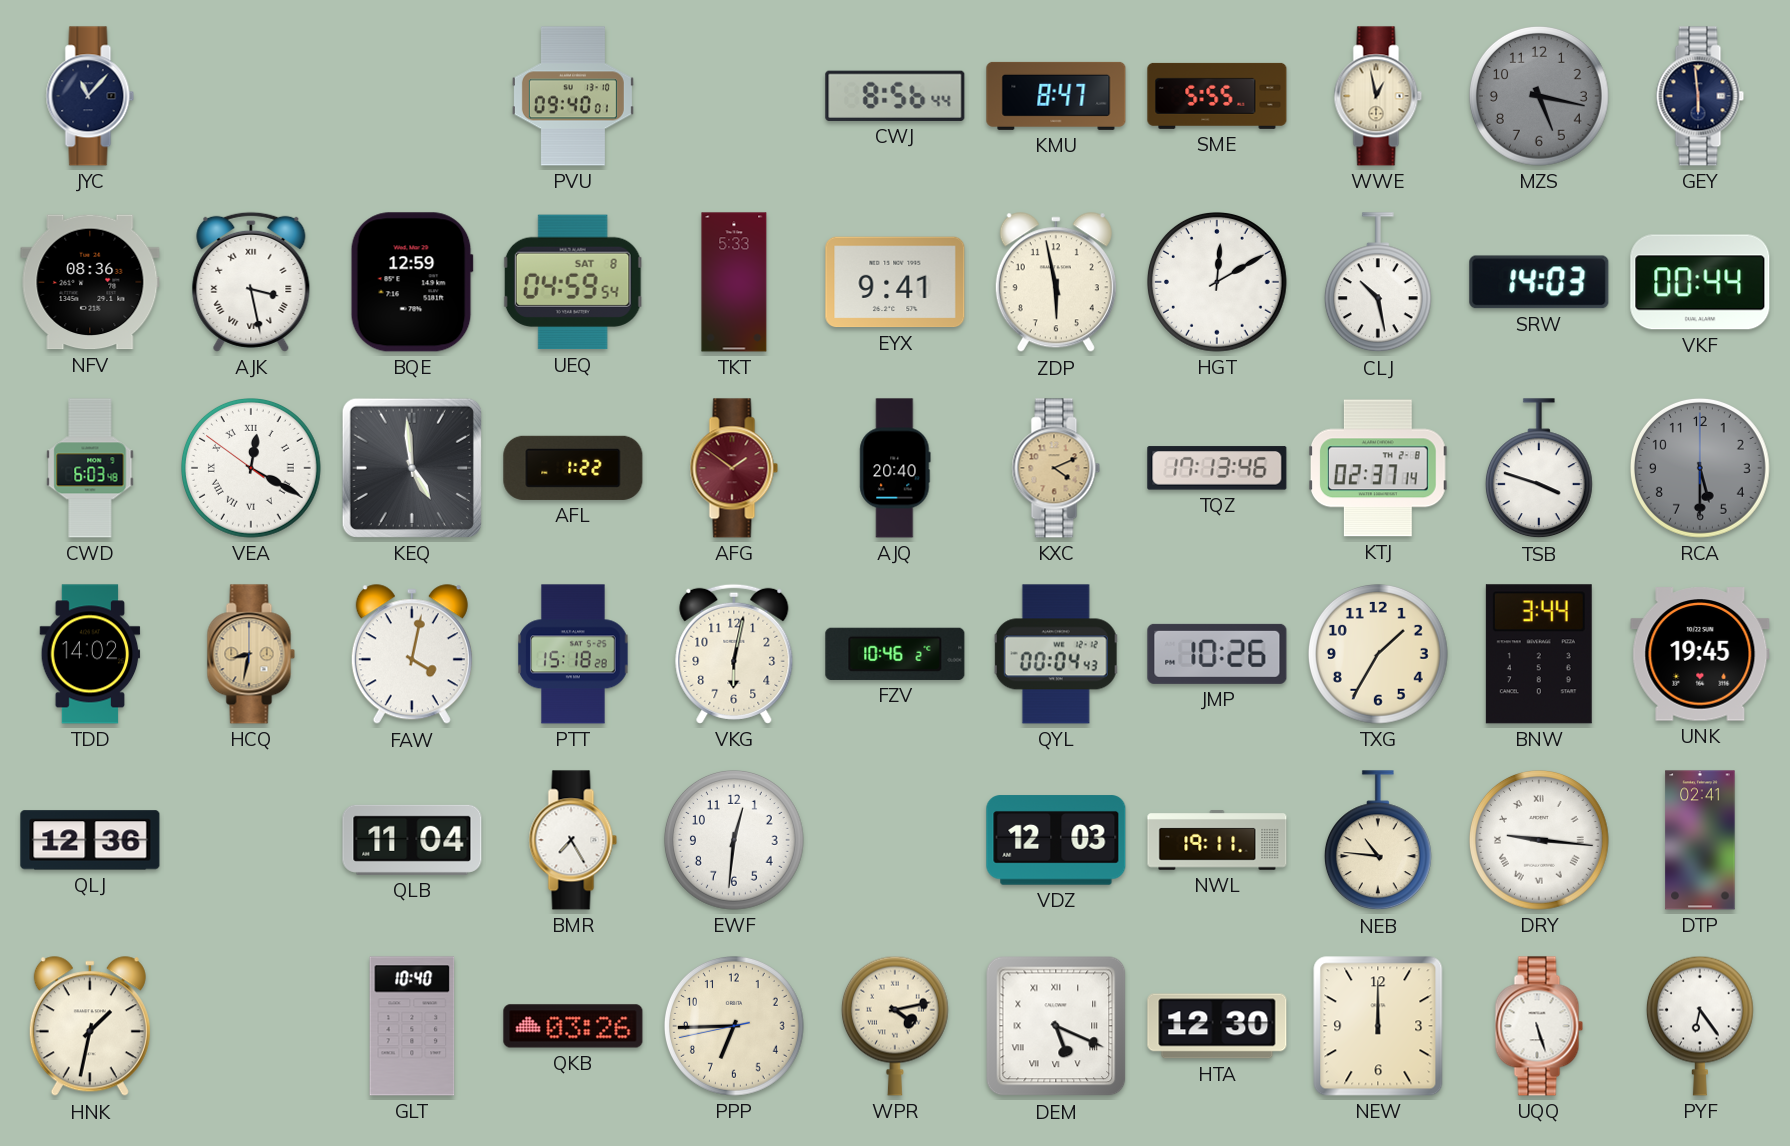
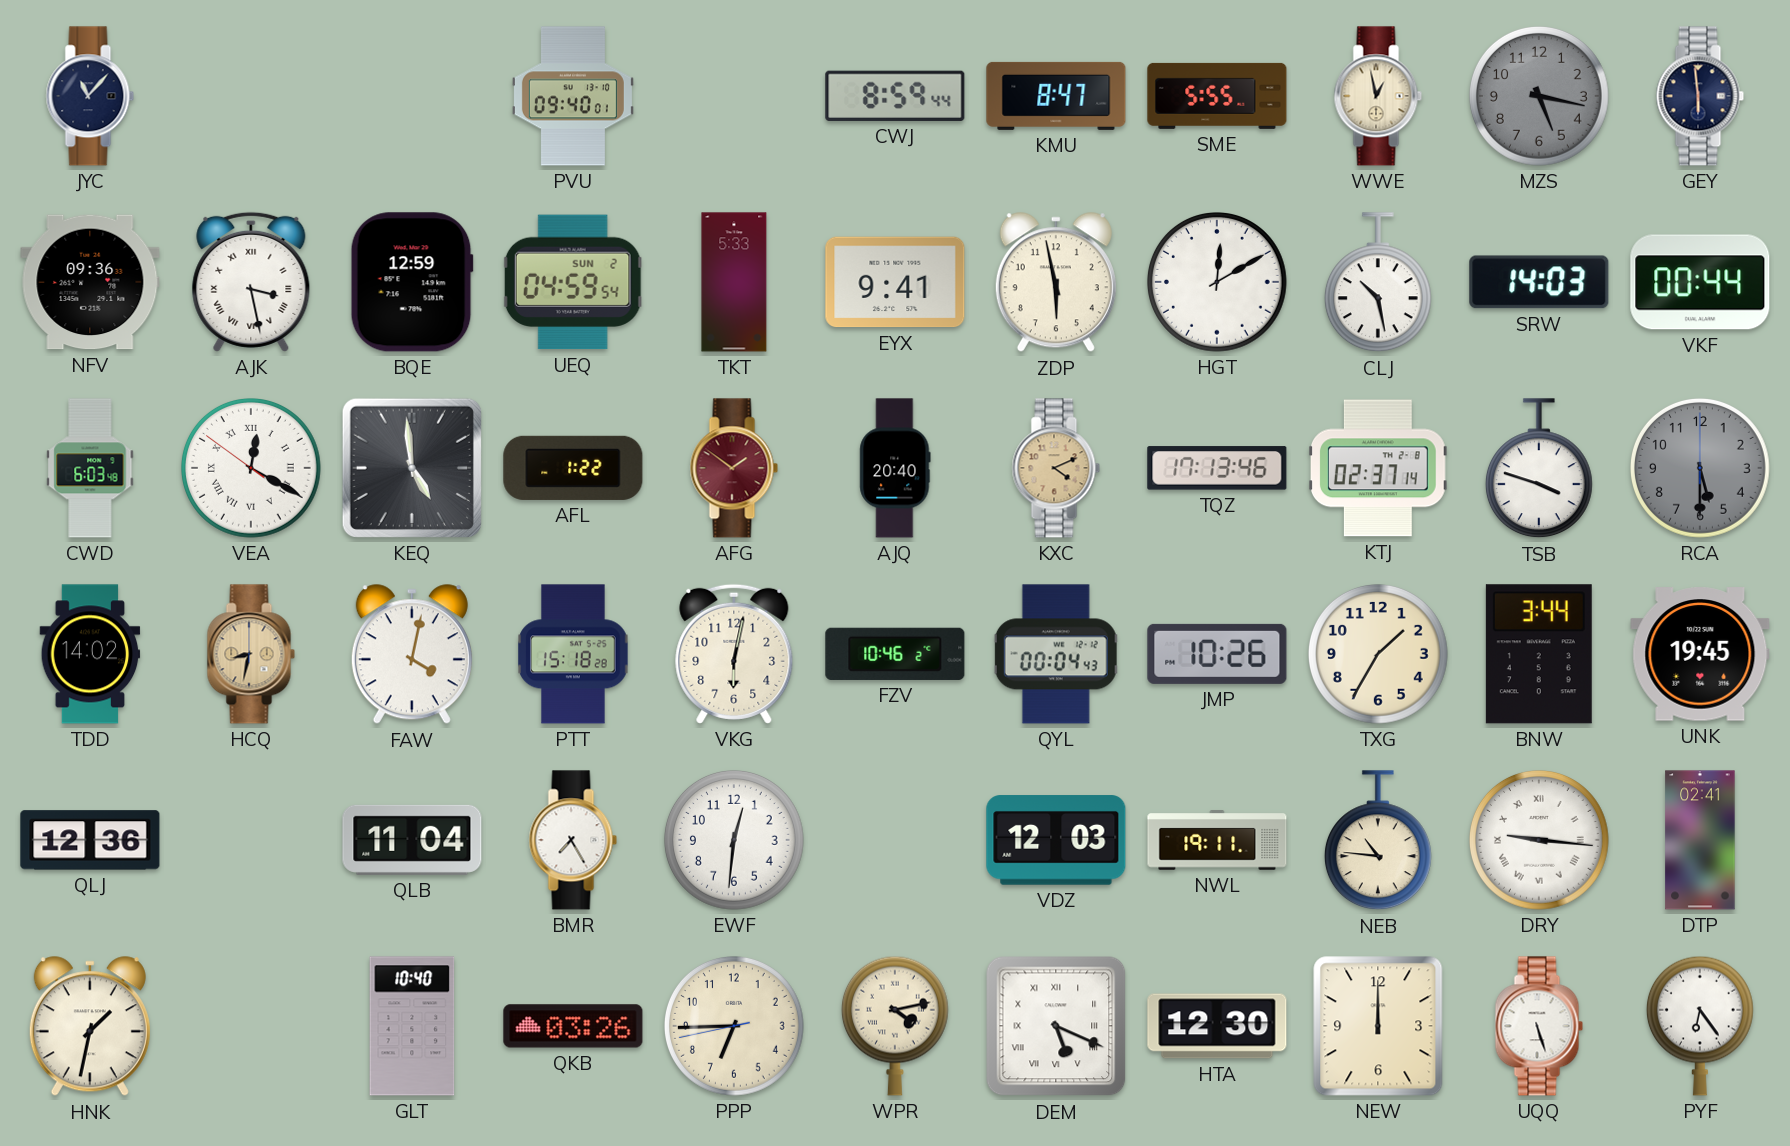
CWJ: 8:56 -> 8:59 (895, 96)
NFV: 08:36 -> 09:36 (90, 282)
UEQ date: SAT 8 -> SUN 2 (573, 282)
